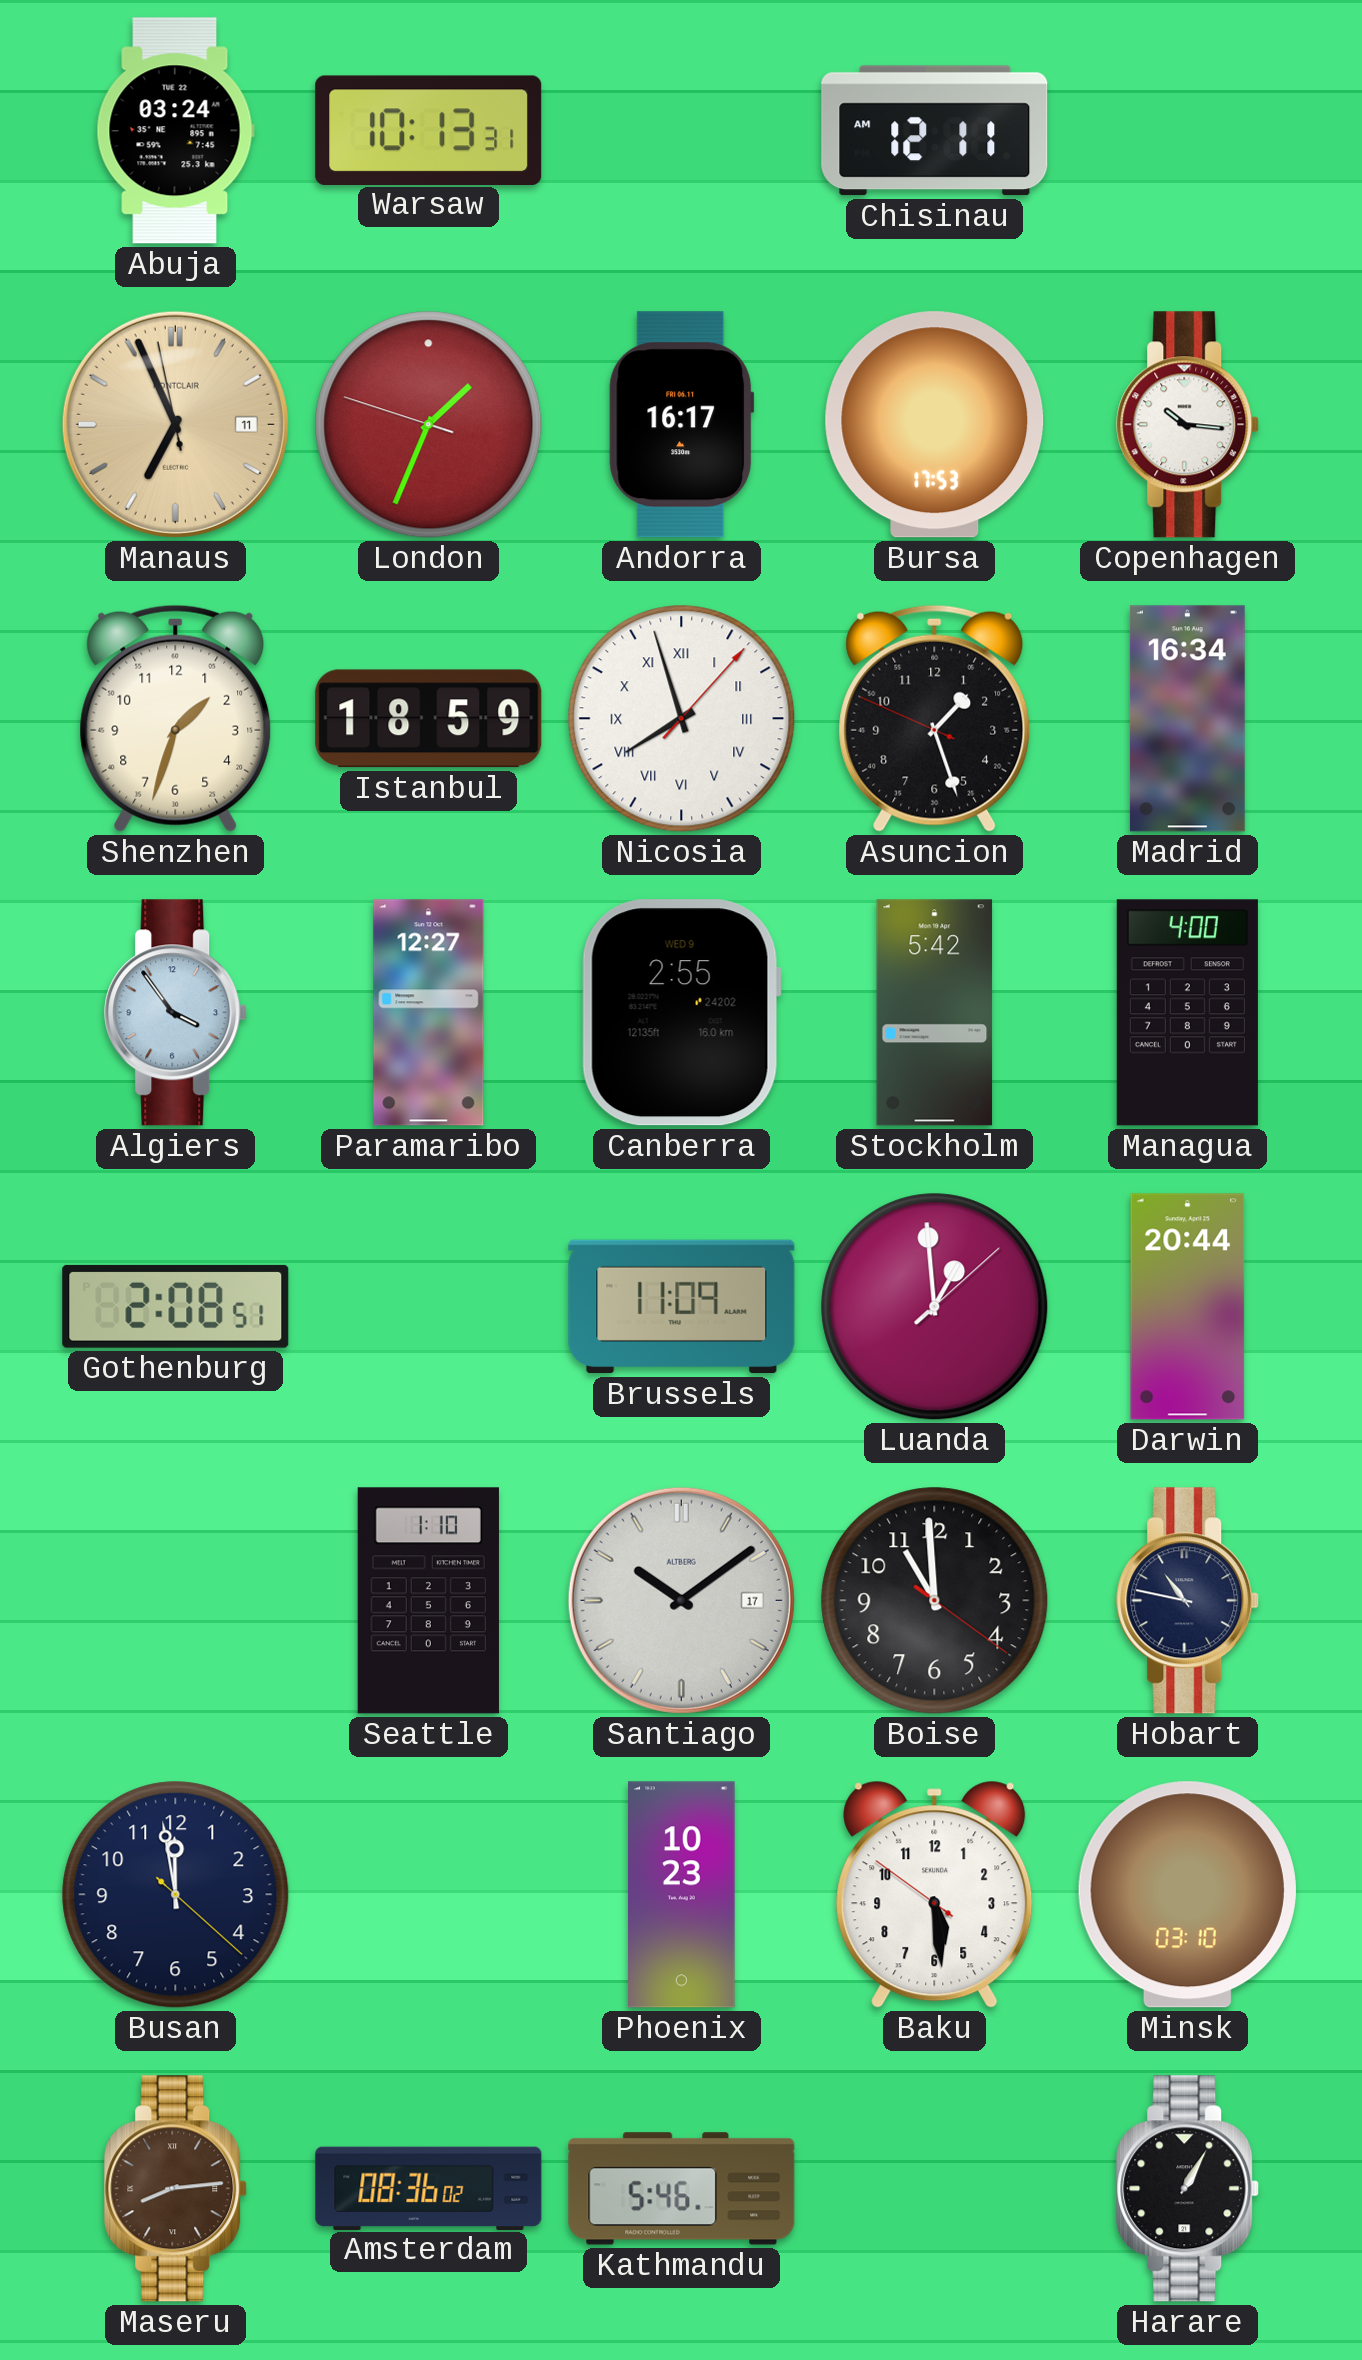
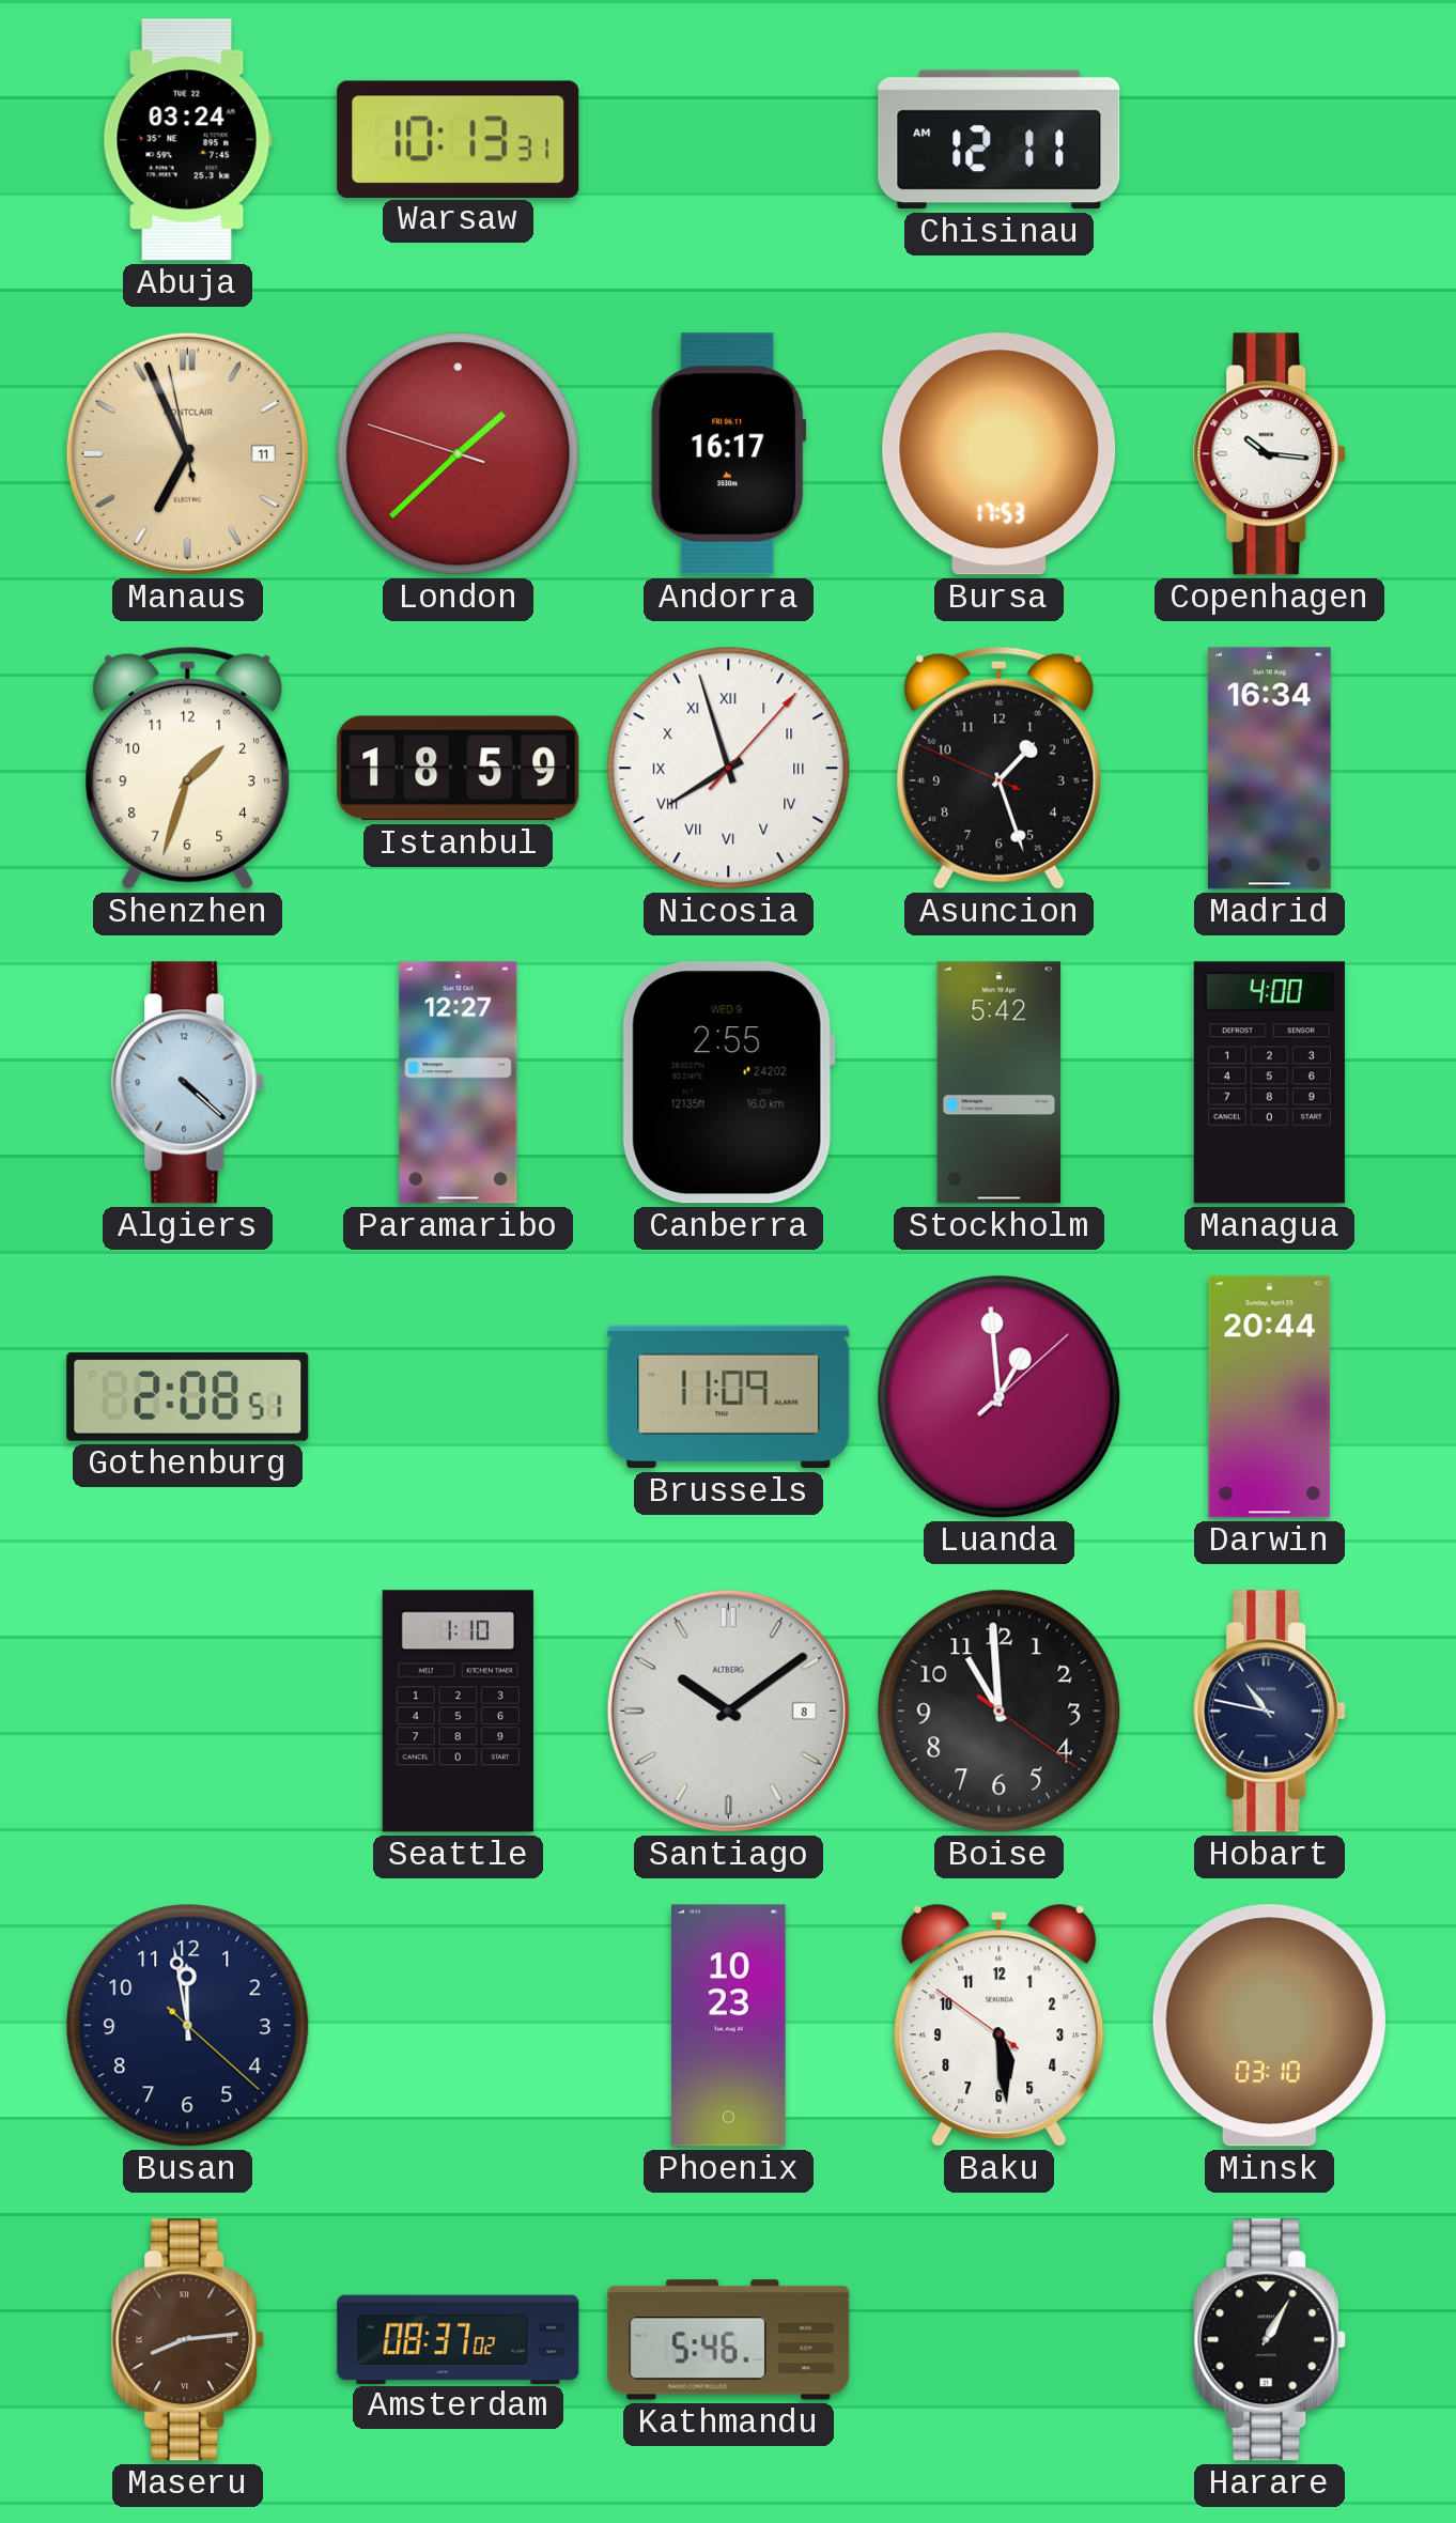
London: 1:33 -> 1:37 (459, 454)
Algiers: 3:54 -> 4:22 (188, 1083)
Santiago date: 17 -> 8 (728, 1711)
Amsterdam: 08:36 -> 08:37 (459, 2339)
